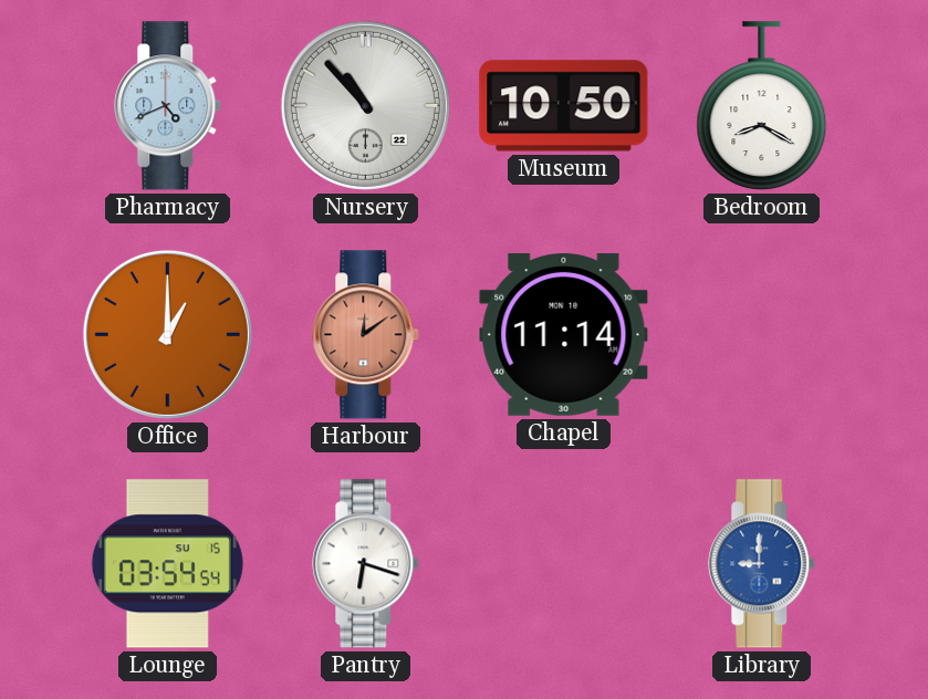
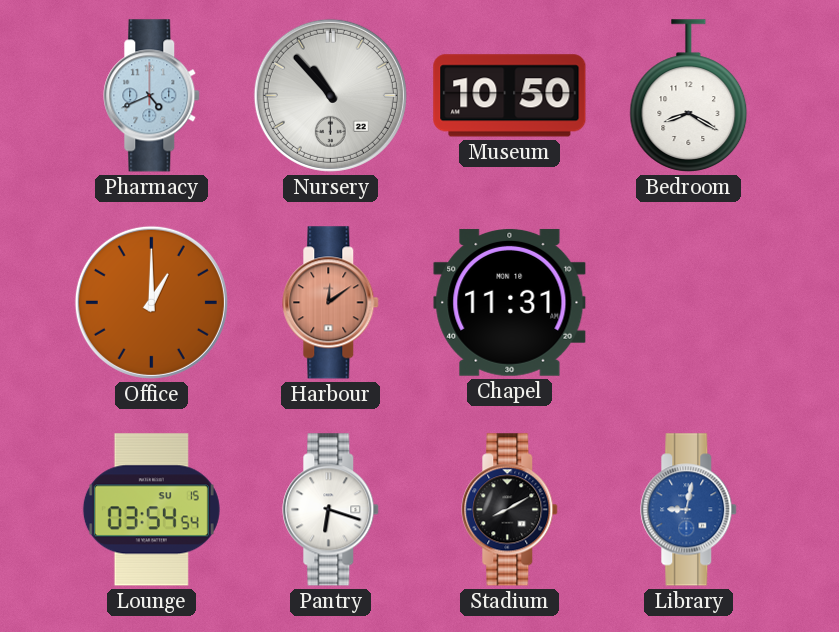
Chapel: 11:14 -> 11:31 (510, 302)
Stadium: none -> 8:10 (510, 510)
Library: 9:00 -> 9:02 (689, 510)
